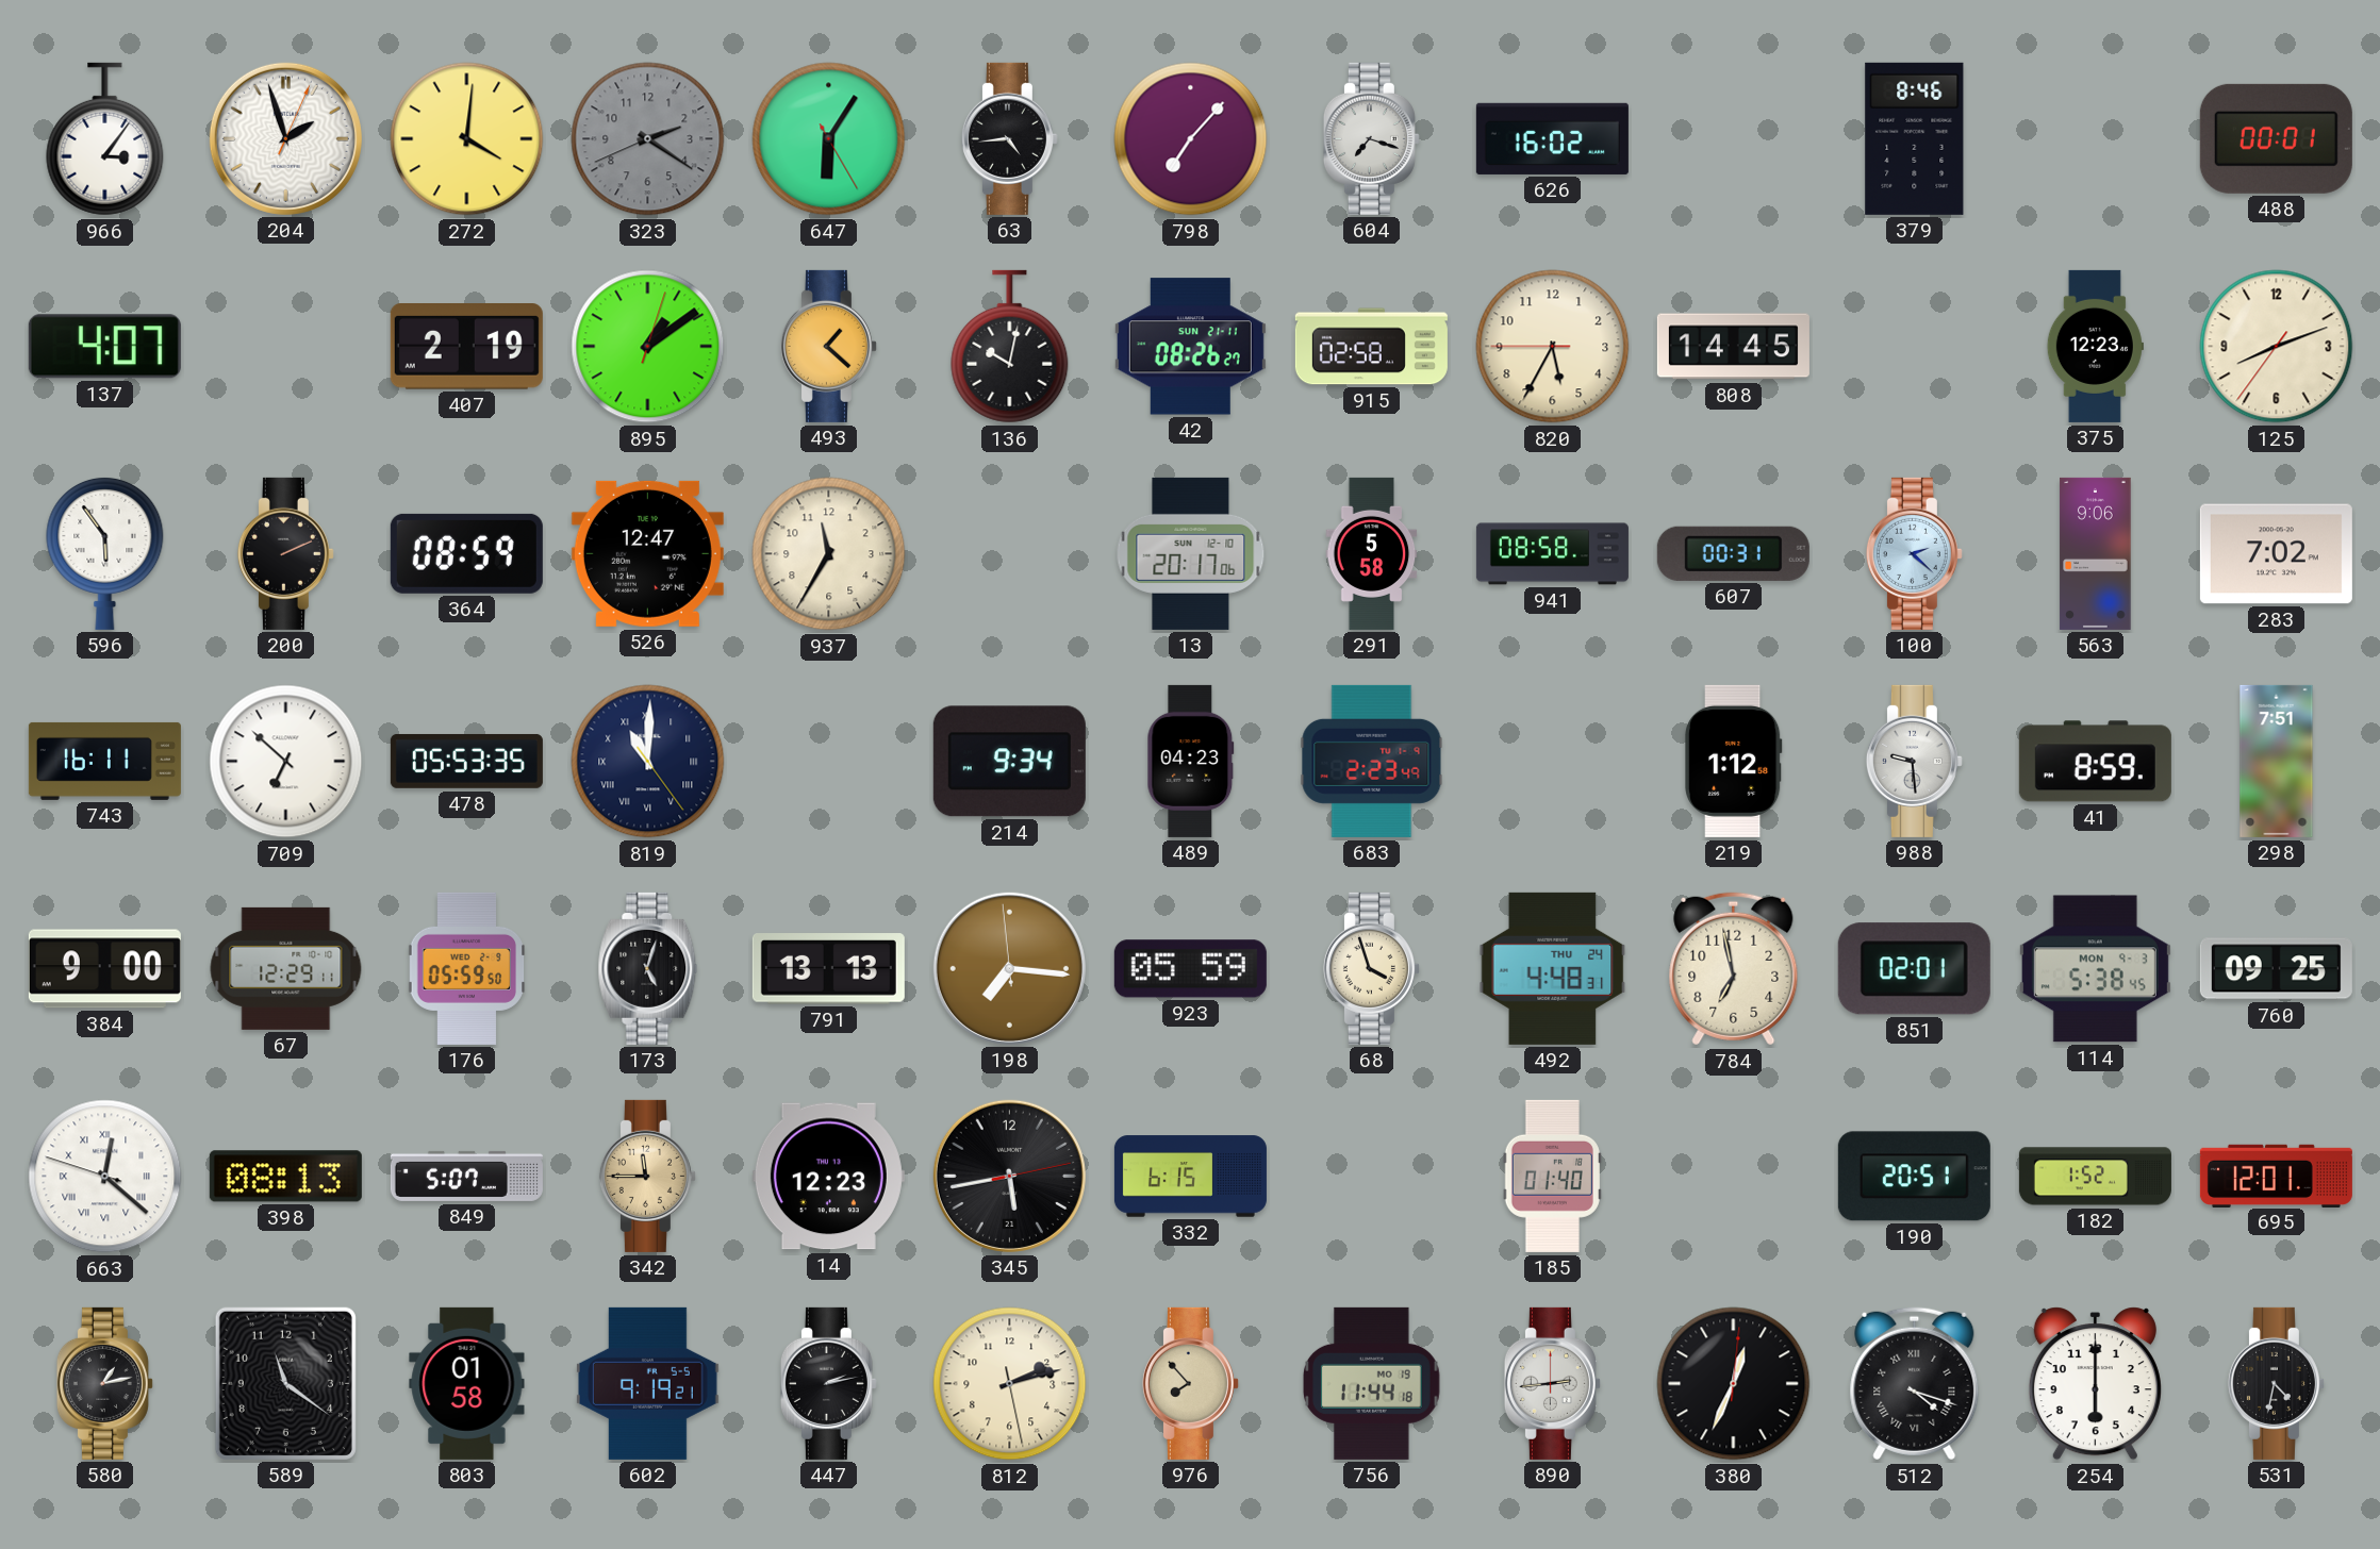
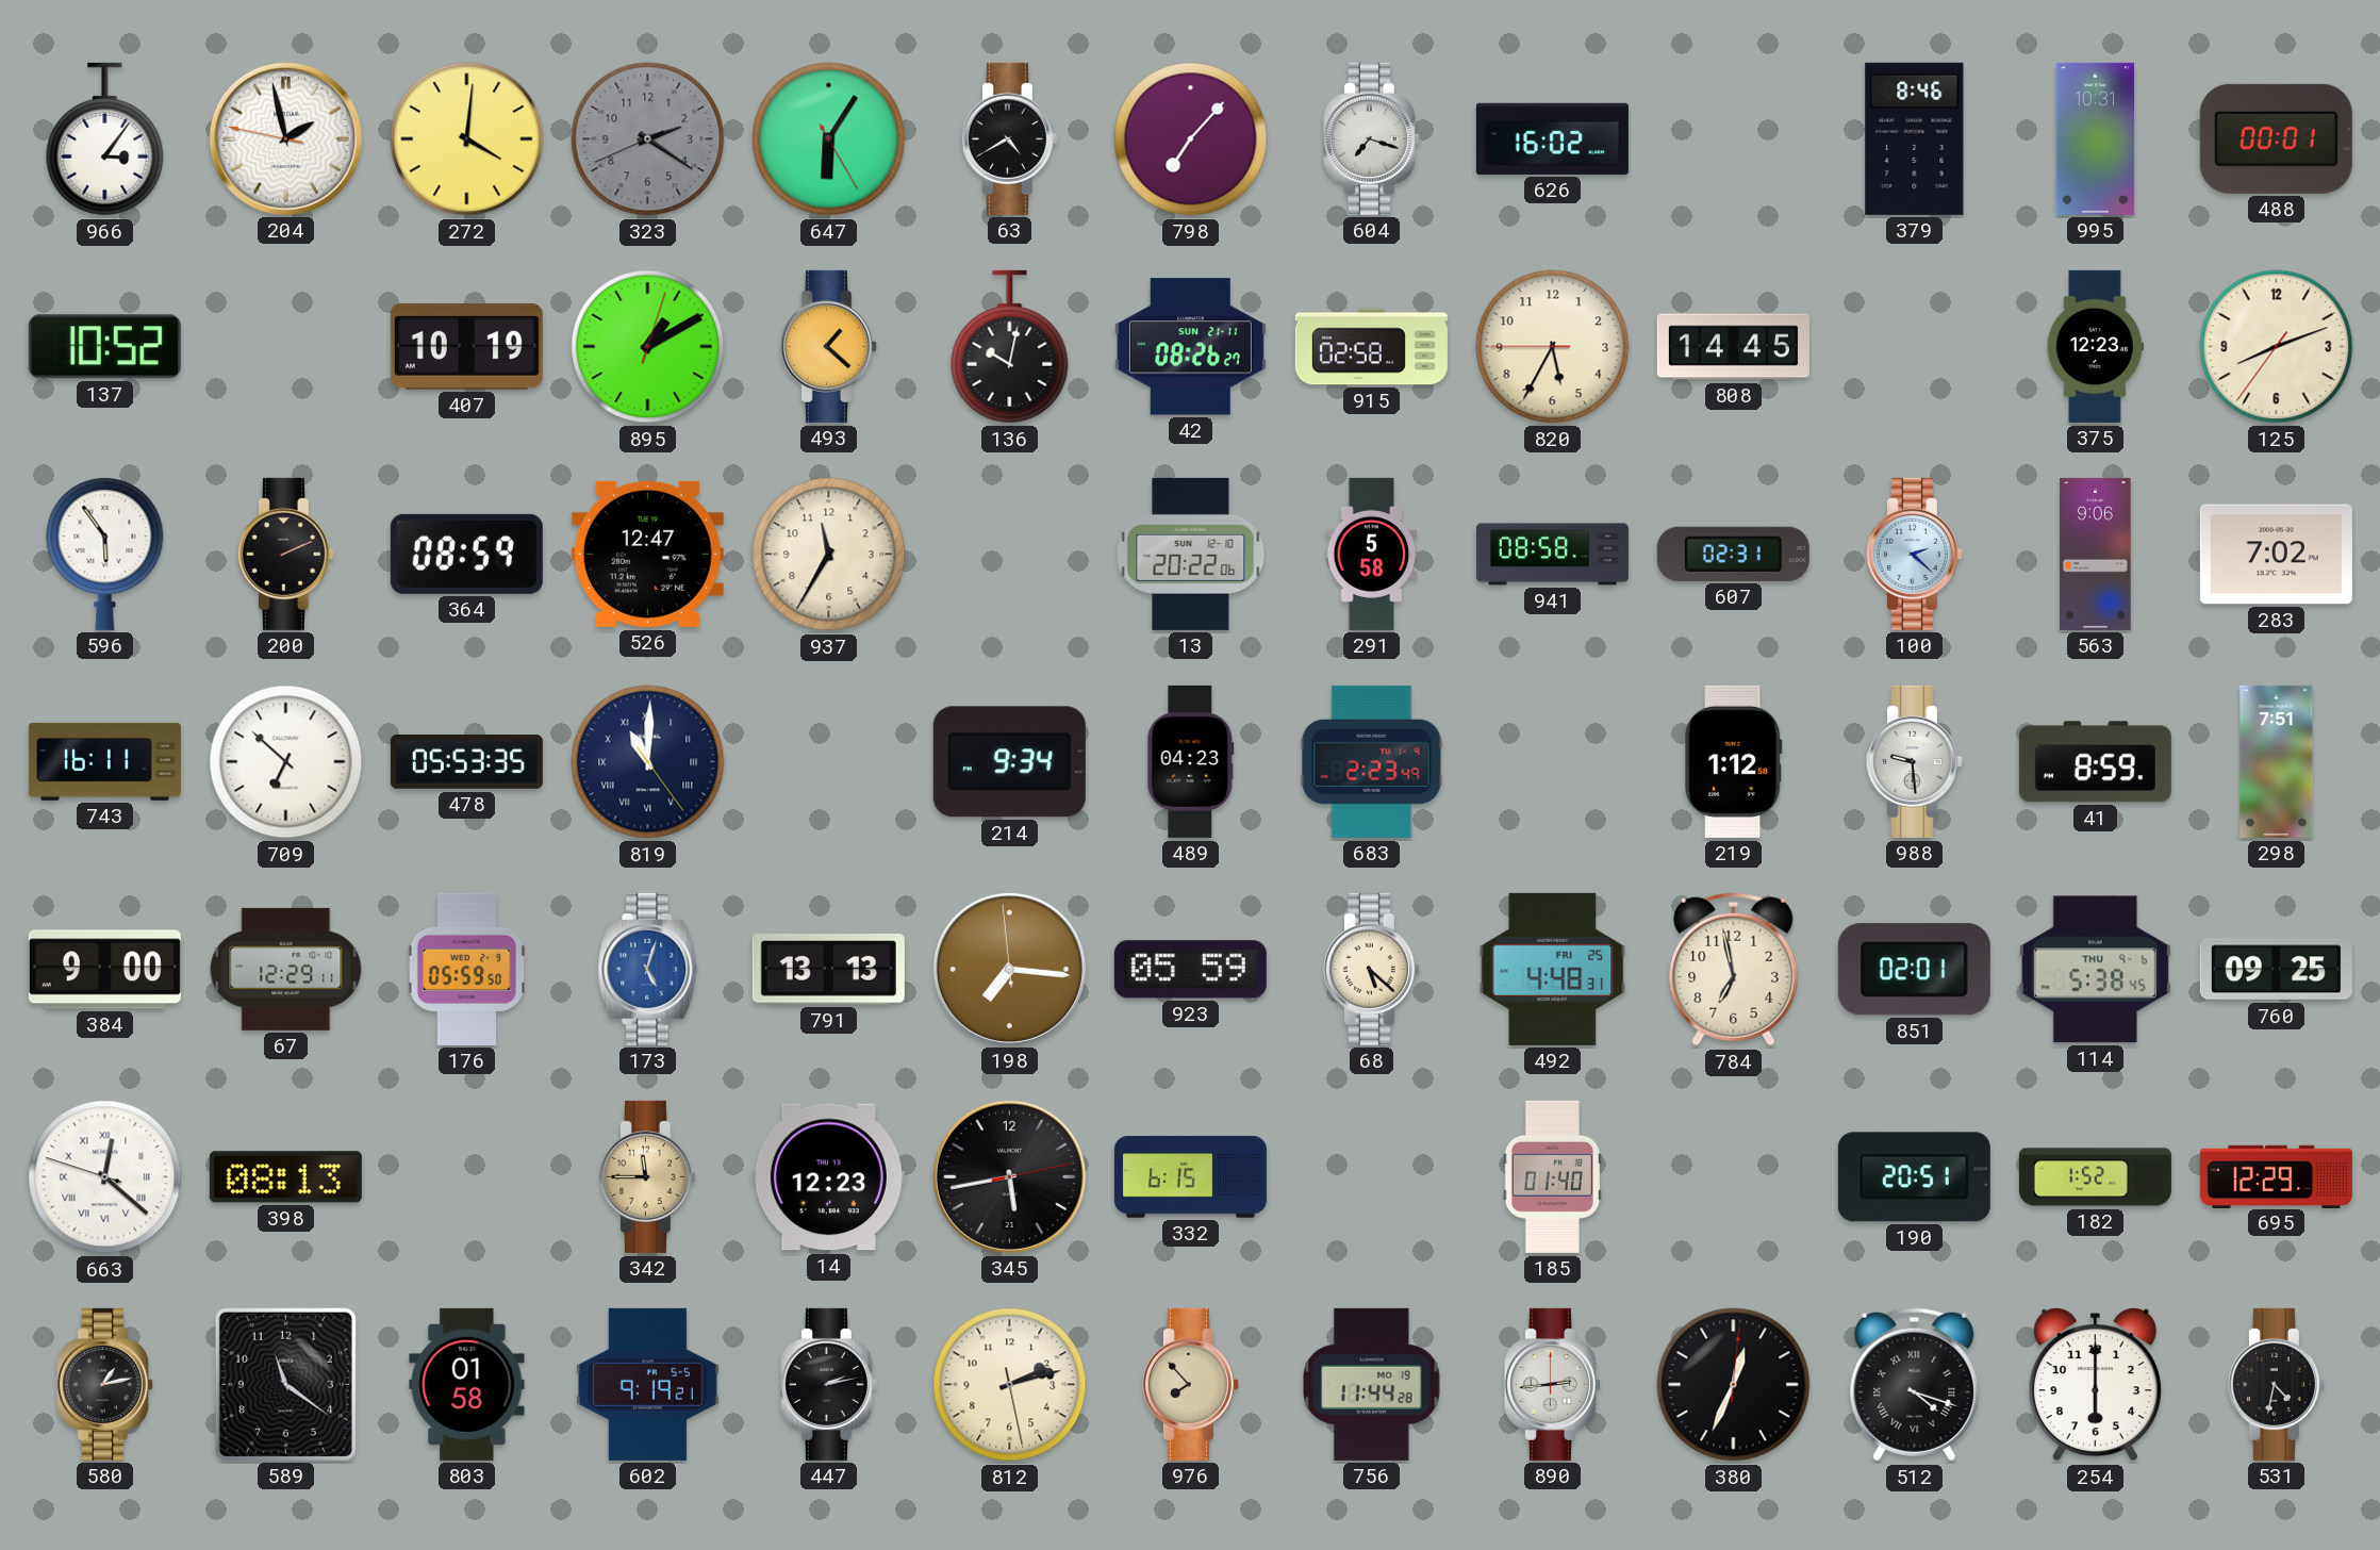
204: 1:57:04 -> 1:57:47 (285, 138)
63: 4:44 -> 4:40 (1009, 138)
995: none -> 10:31 (2096, 138)
137: 4:07 -> 10:52 (104, 347)
407: 2:19 -> 10:19 (466, 347)
895: 1:09 -> 1:10 (648, 347)
13: 20:17 -> 20:22 (1191, 554)
607: 00:31 -> 02:31 (1733, 554)
173 dial: black -> blue (648, 969)
68: 3:57 -> 5:22 (1371, 969)
492 date: THU 24 -> FRI 25 (1553, 969)
114 date: MON 9-3 -> THU 9-6 (2095, 970)
849: 5:07 -> none (466, 1176)
695: 12:01 -> 12:29 (2276, 1176)
756: 11:44:18 -> 11:44:28 (1372, 1384)
